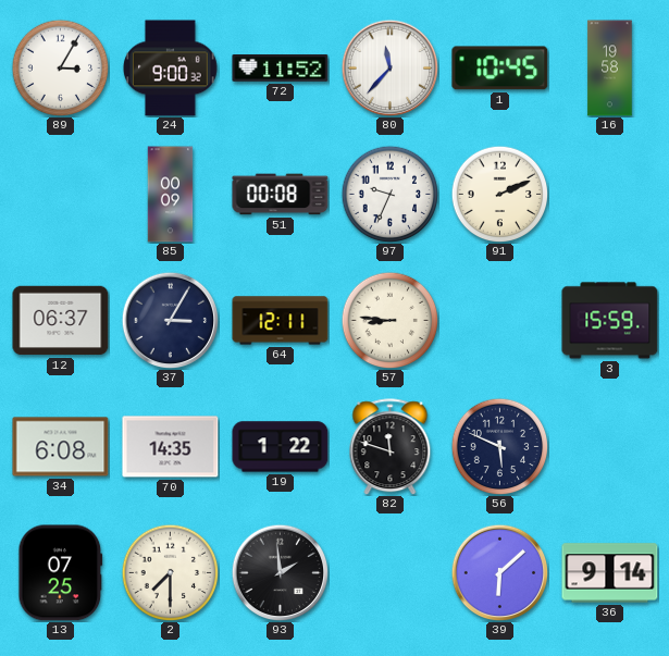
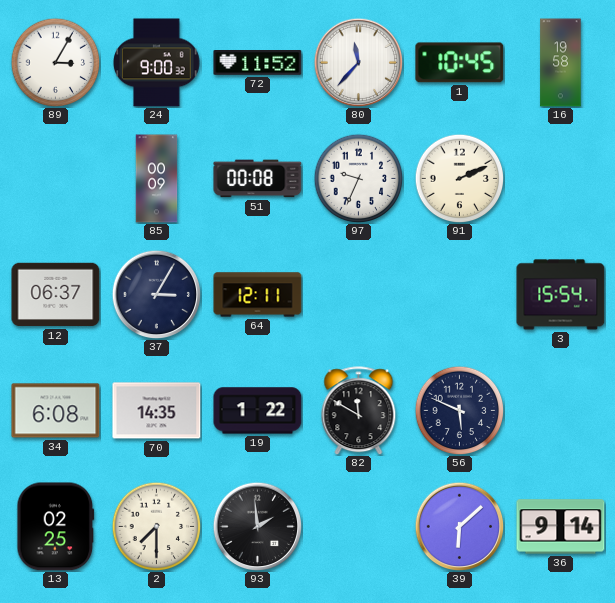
57: 8:46 -> none (389, 320)
3: 15:59 -> 15:54 (561, 295)
82: 11:48 -> 11:50 (359, 411)
13: 07:25 -> 02:25 (56, 527)
